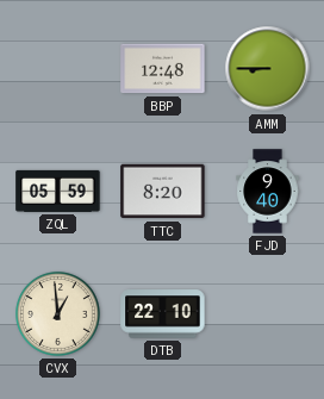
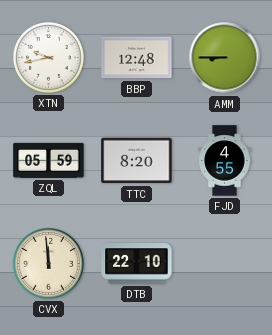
XTN: none -> 9:43 (48, 57)
FJD: 9:40 -> 4:55 (225, 161)
CVX: 12:59 -> 11:59 (48, 263)
